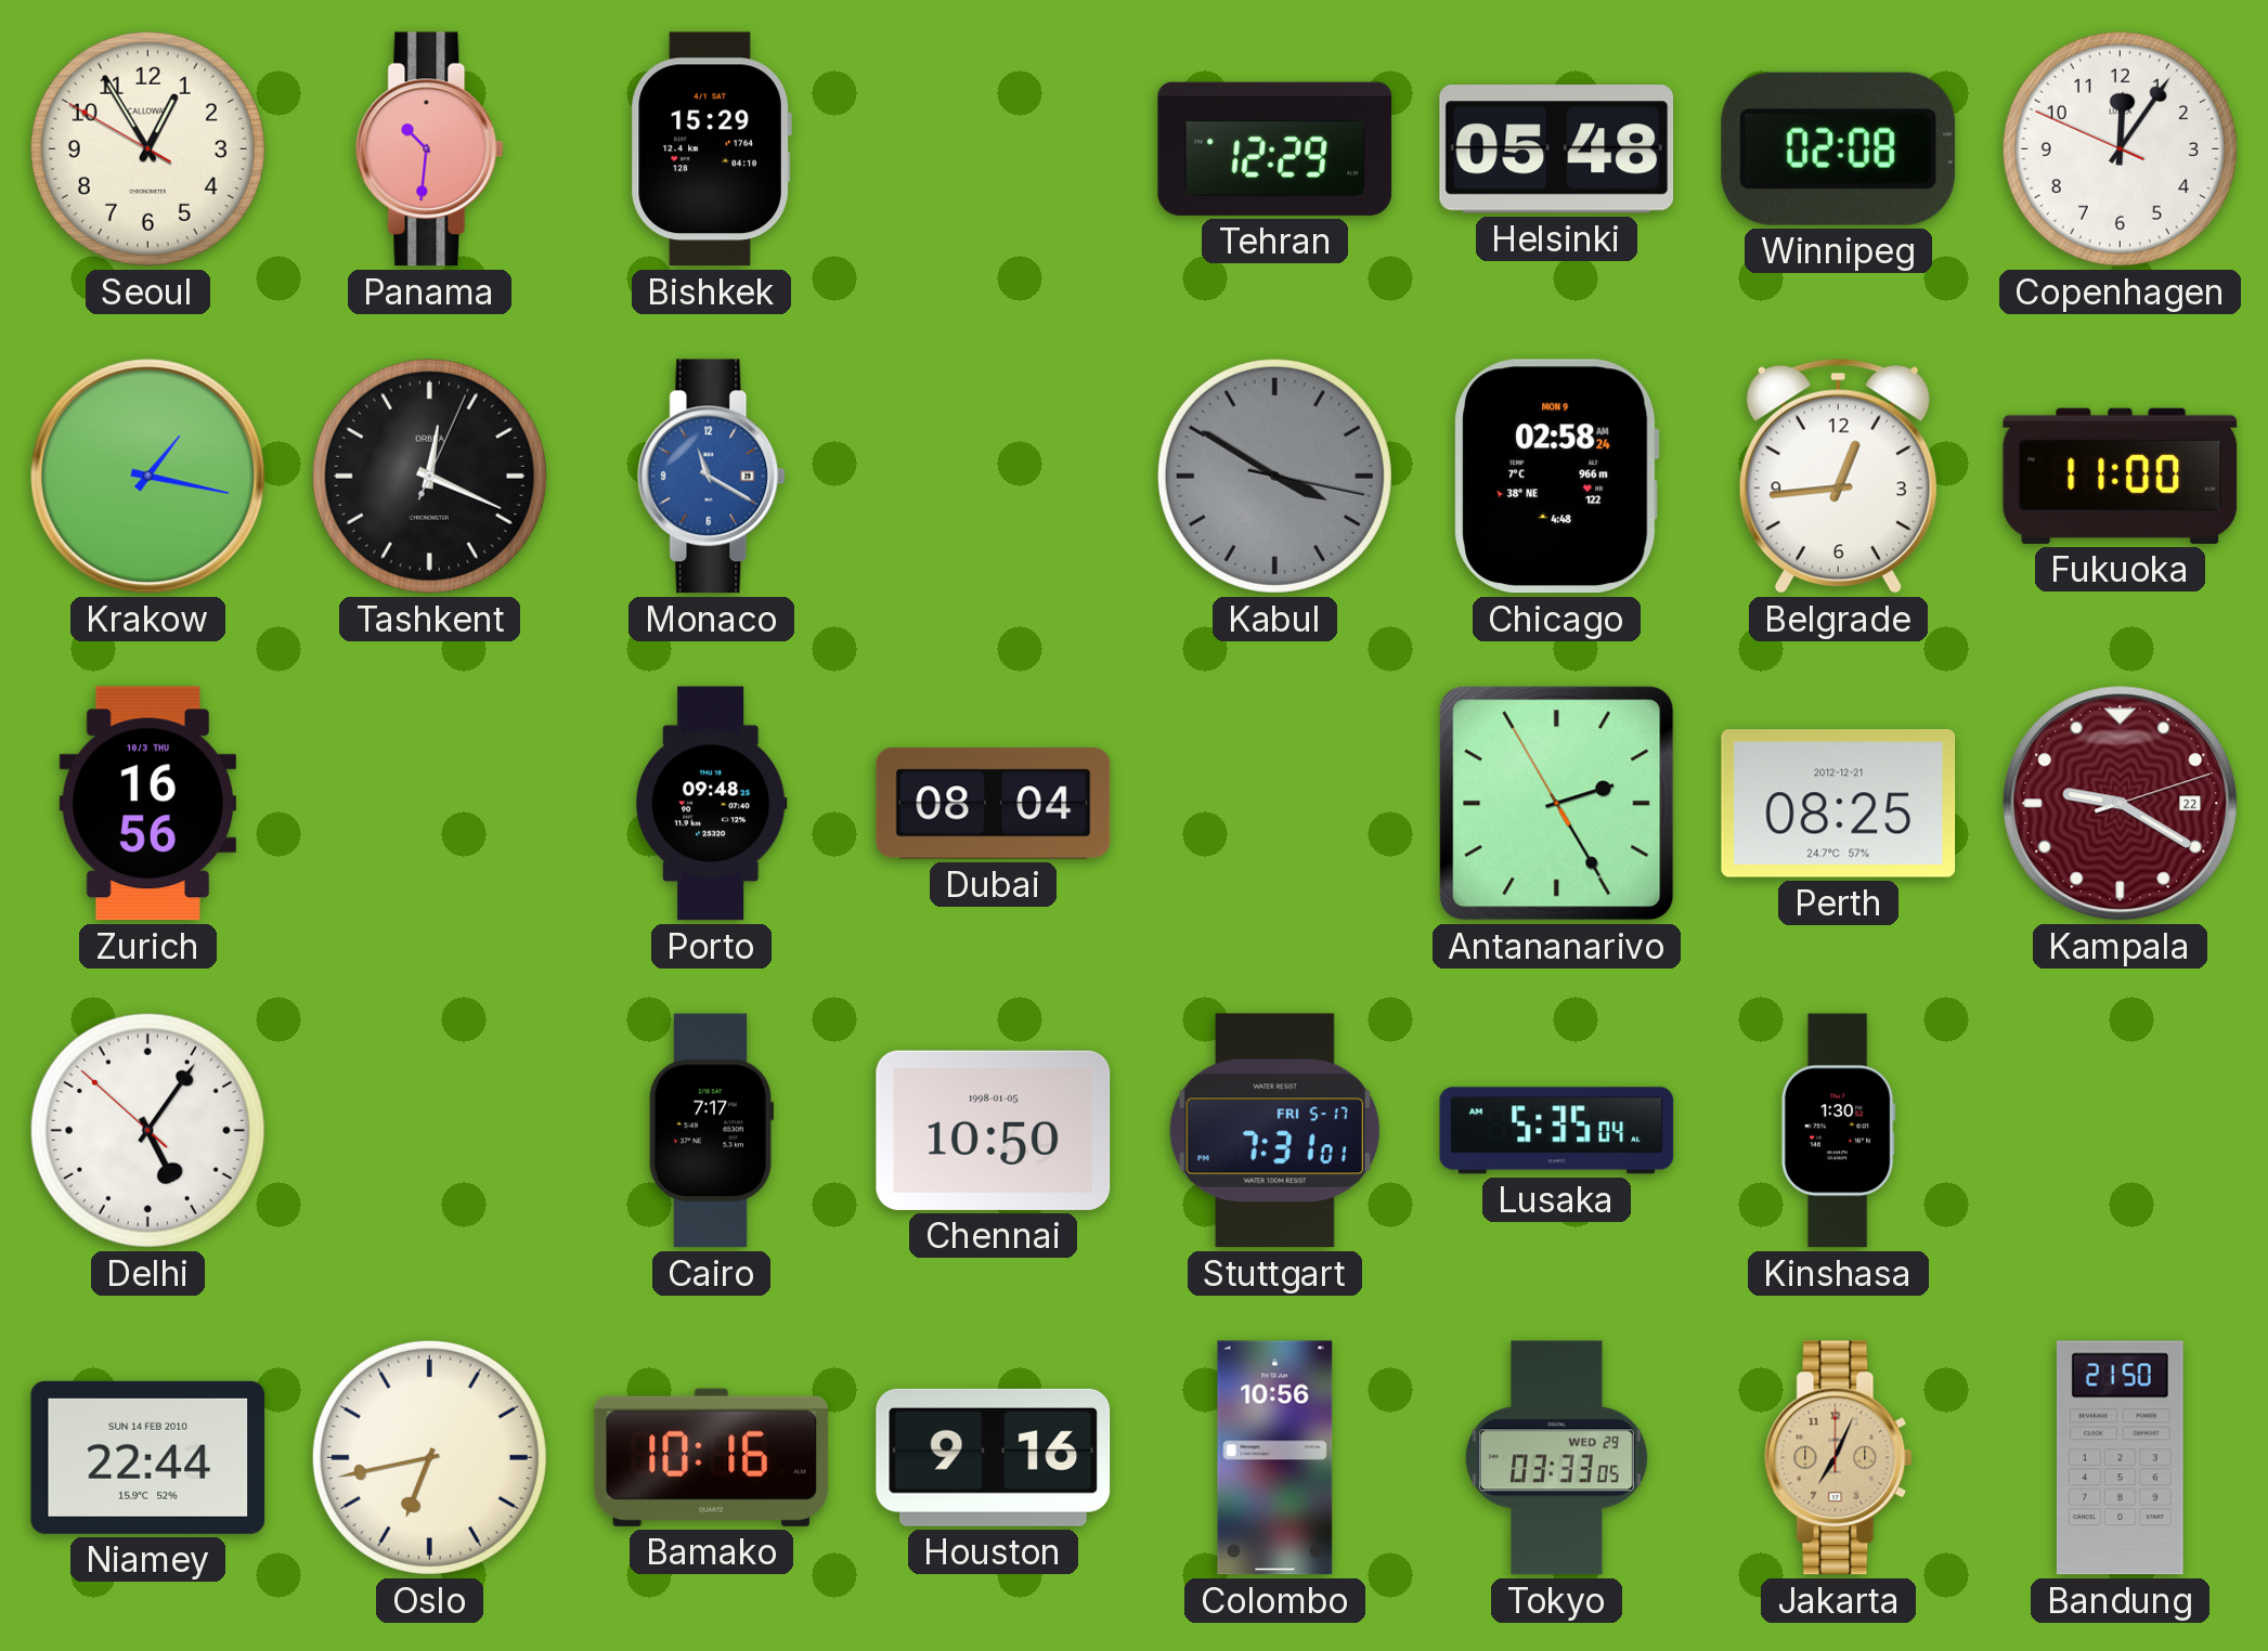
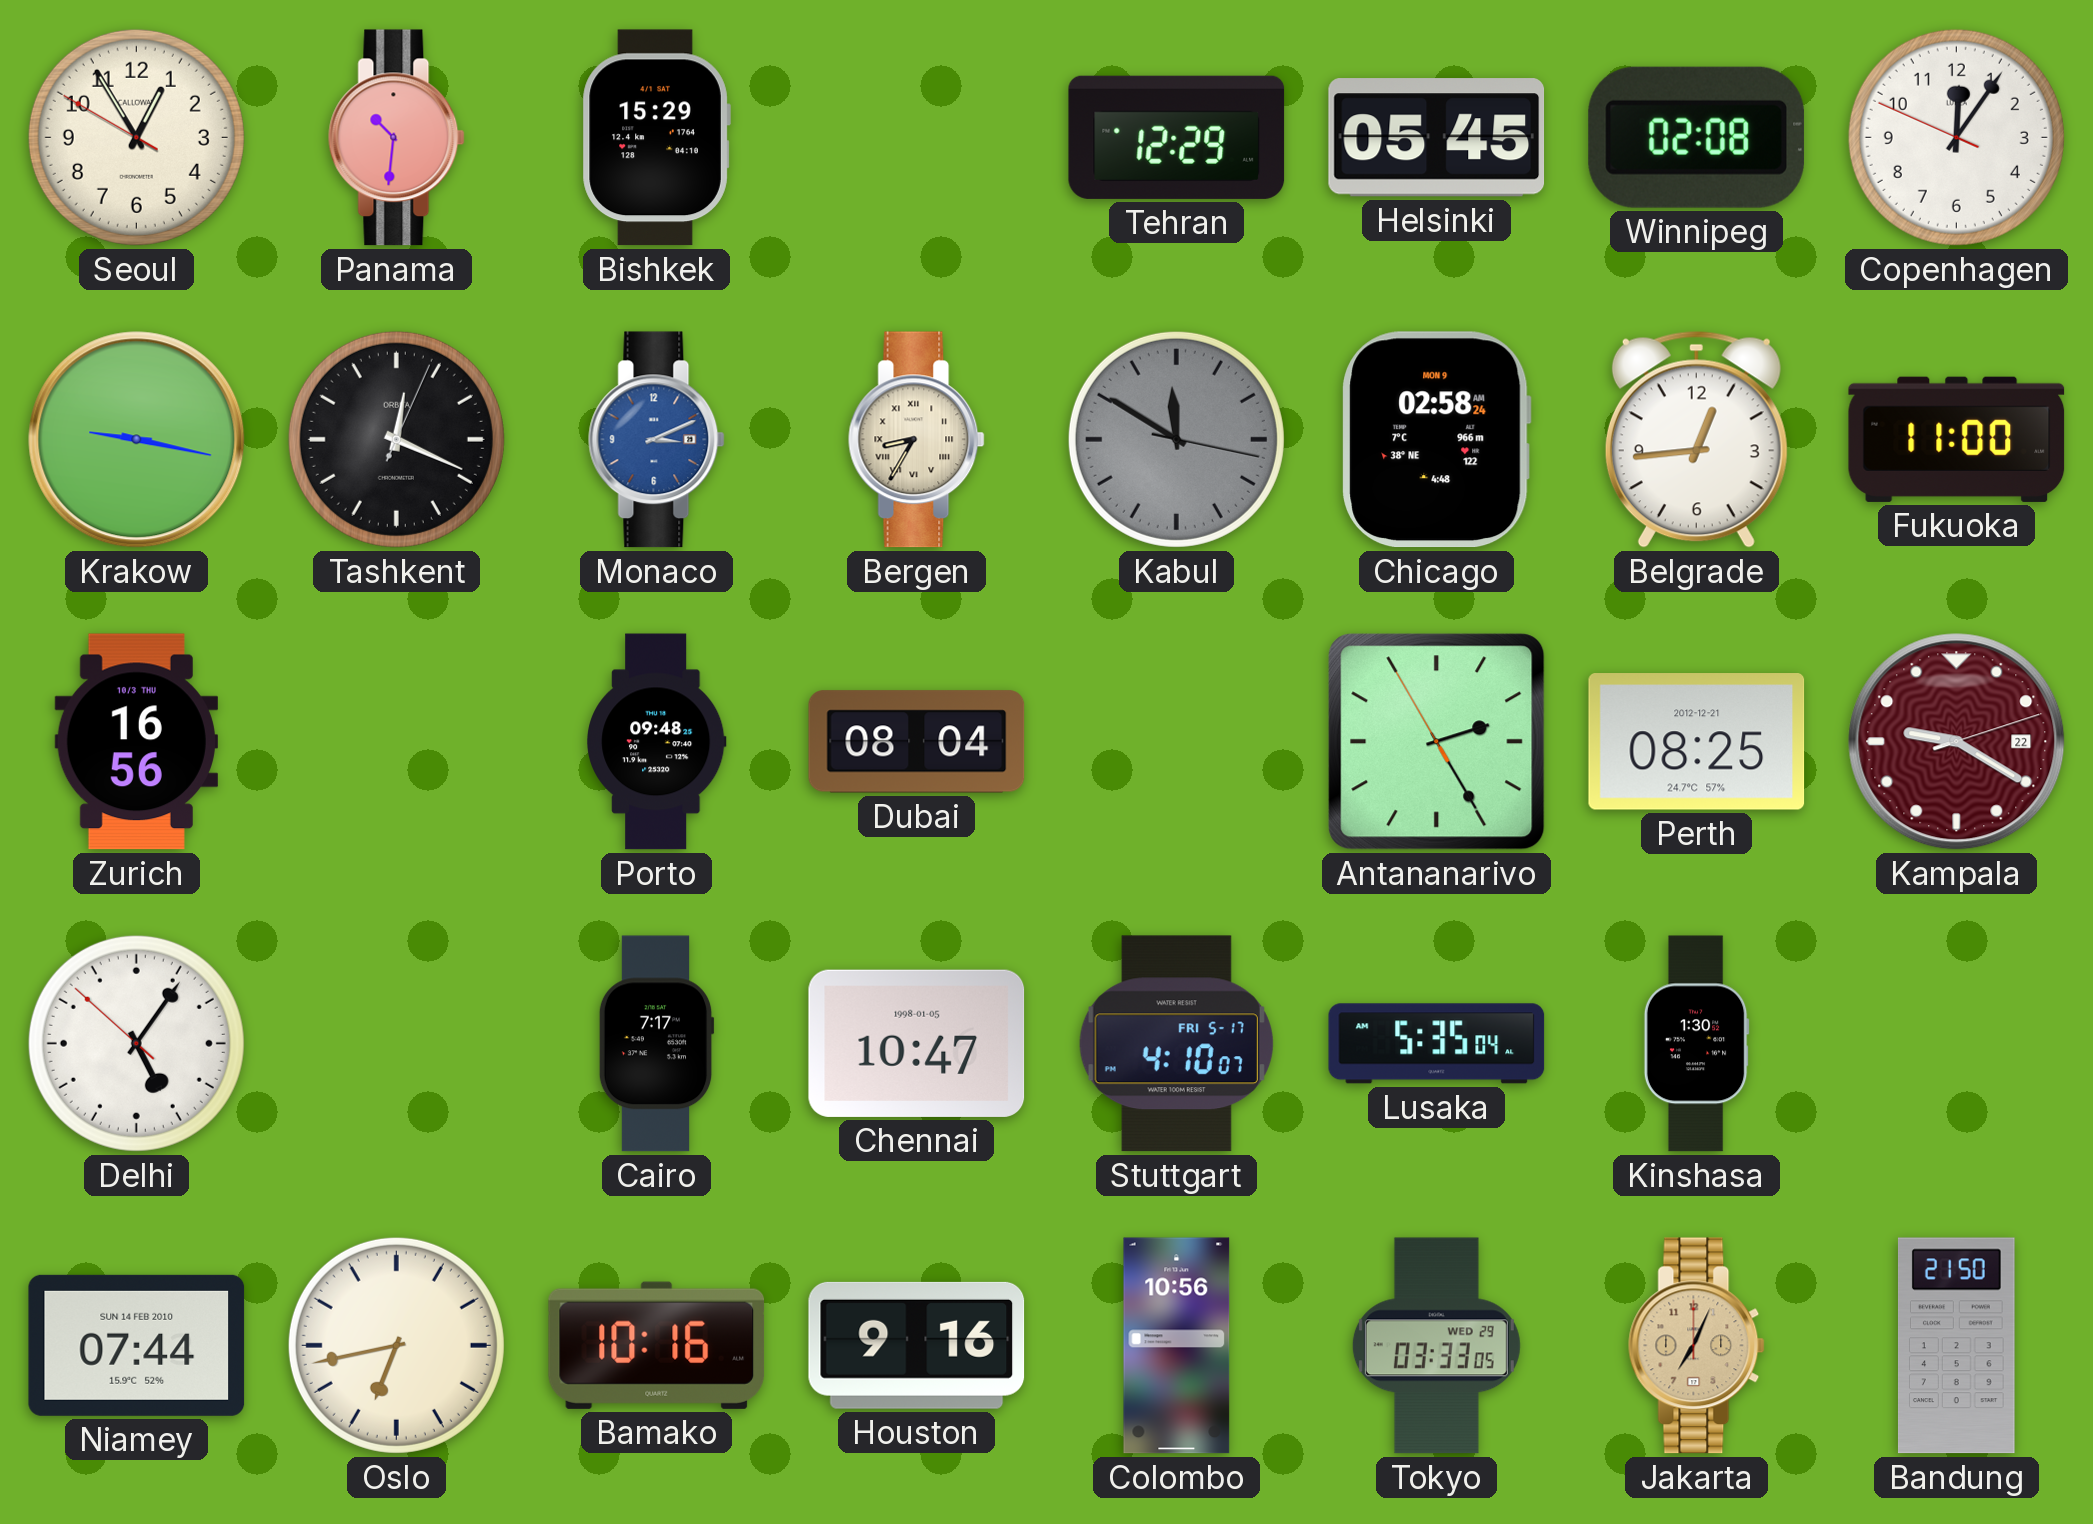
Helsinki: 05:48 -> 05:45 (1437, 138)
Krakow: 1:17 -> 9:17 (137, 440)
Monaco: 11:20 -> 3:11 (657, 440)
Bergen: none -> 8:35 (917, 440)
Kabul: 3:50 -> 11:50 (1176, 439)
Chennai: 10:50 -> 10:47 (917, 1043)
Stuttgart: 7:31 -> 4:10 (1176, 1044)
Niamey: 22:44 -> 07:44 (137, 1345)
